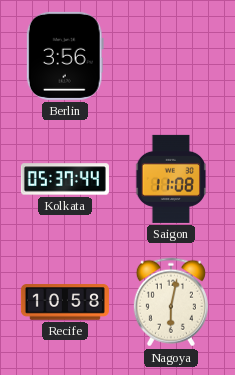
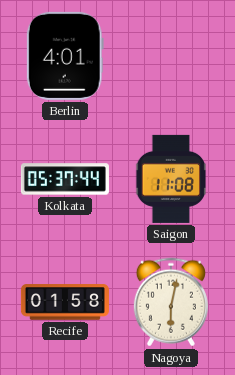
Berlin: 3:56 -> 4:01 (65, 56)
Recife: 10:58 -> 01:58 (65, 302)
